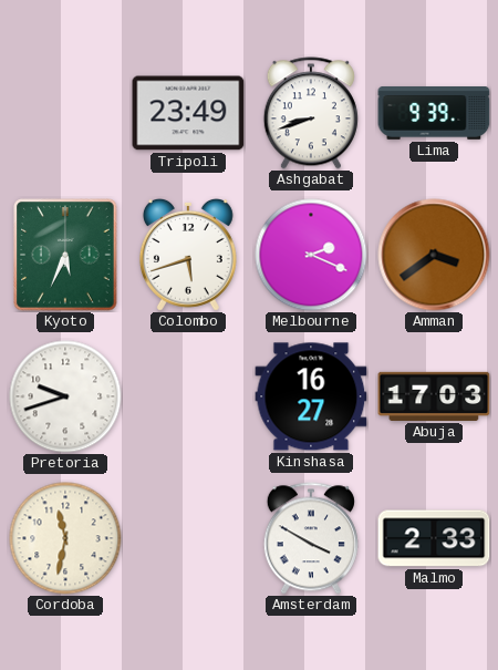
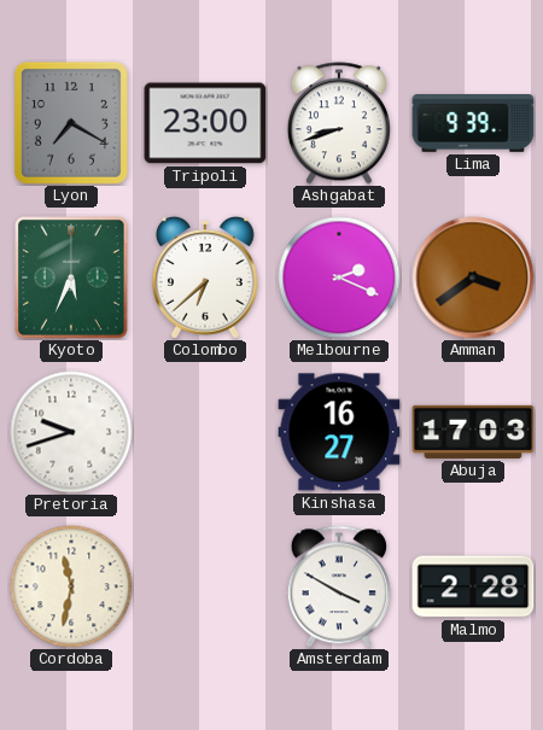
Lyon: none -> 7:20 (71, 123)
Tripoli: 23:49 -> 23:00 (205, 123)
Colombo: 5:42 -> 6:38 (205, 278)
Malmo: 2:33 -> 2:28 (473, 586)
